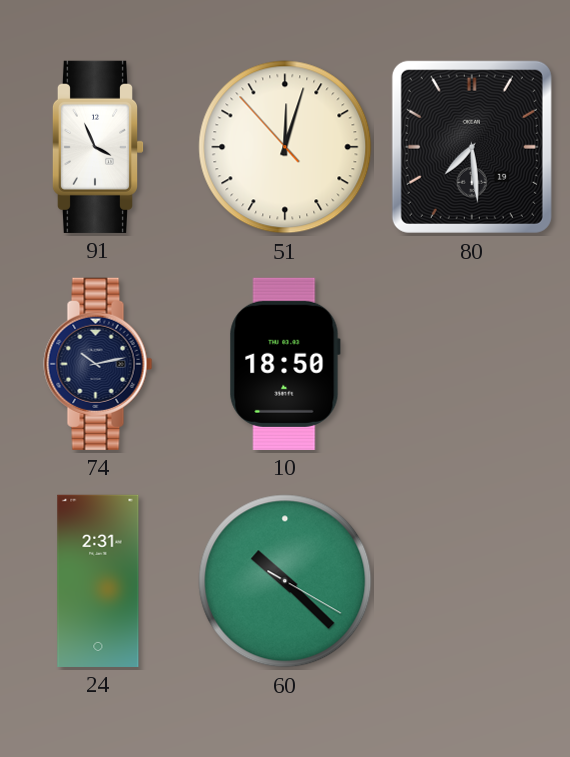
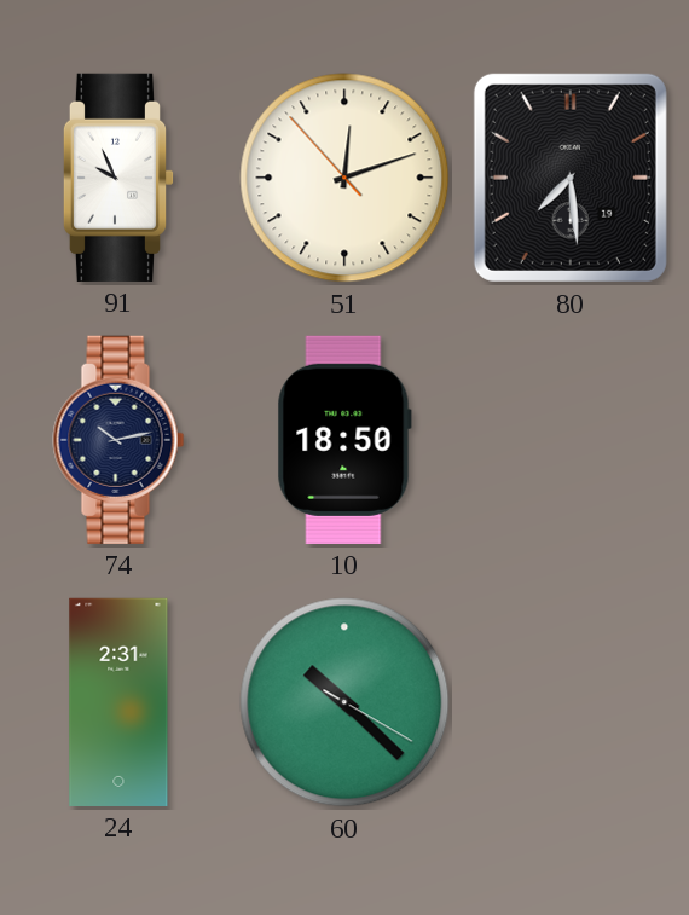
91: 3:56 -> 9:56 (118, 178)
51: 12:02 -> 12:11 (344, 178)
